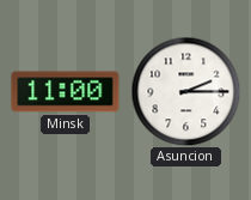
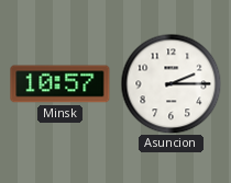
Minsk: 11:00 -> 10:57 (61, 84)
